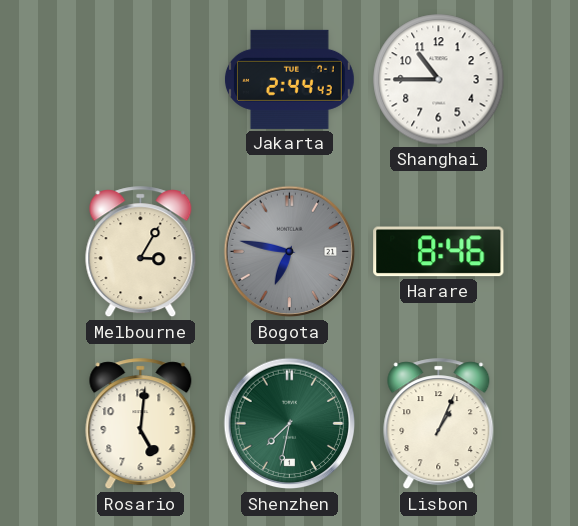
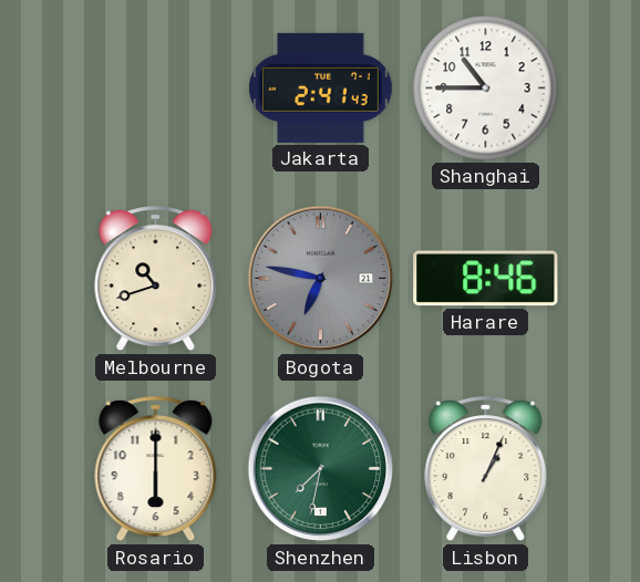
Jakarta: 2:44 -> 2:41 (320, 87)
Melbourne: 3:05 -> 10:42 (156, 279)
Rosario: 5:01 -> 6:00 (156, 469)
